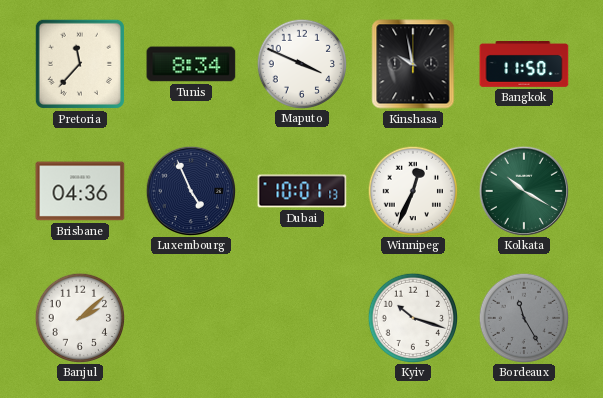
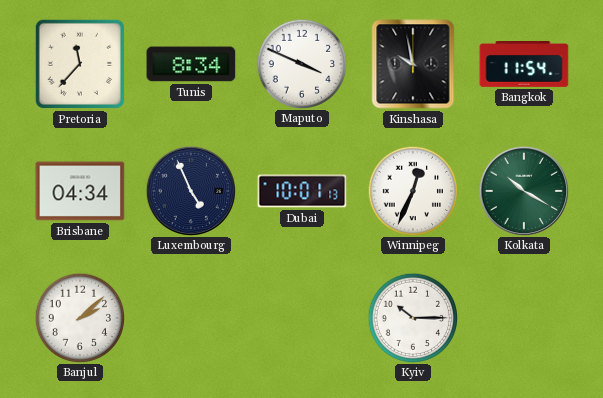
Bangkok: 11:50 -> 11:54 (524, 65)
Brisbane: 04:36 -> 04:34 (80, 191)
Kyiv: 10:18 -> 10:15 (412, 317)
Bordeaux: 11:25 -> none (523, 317)
